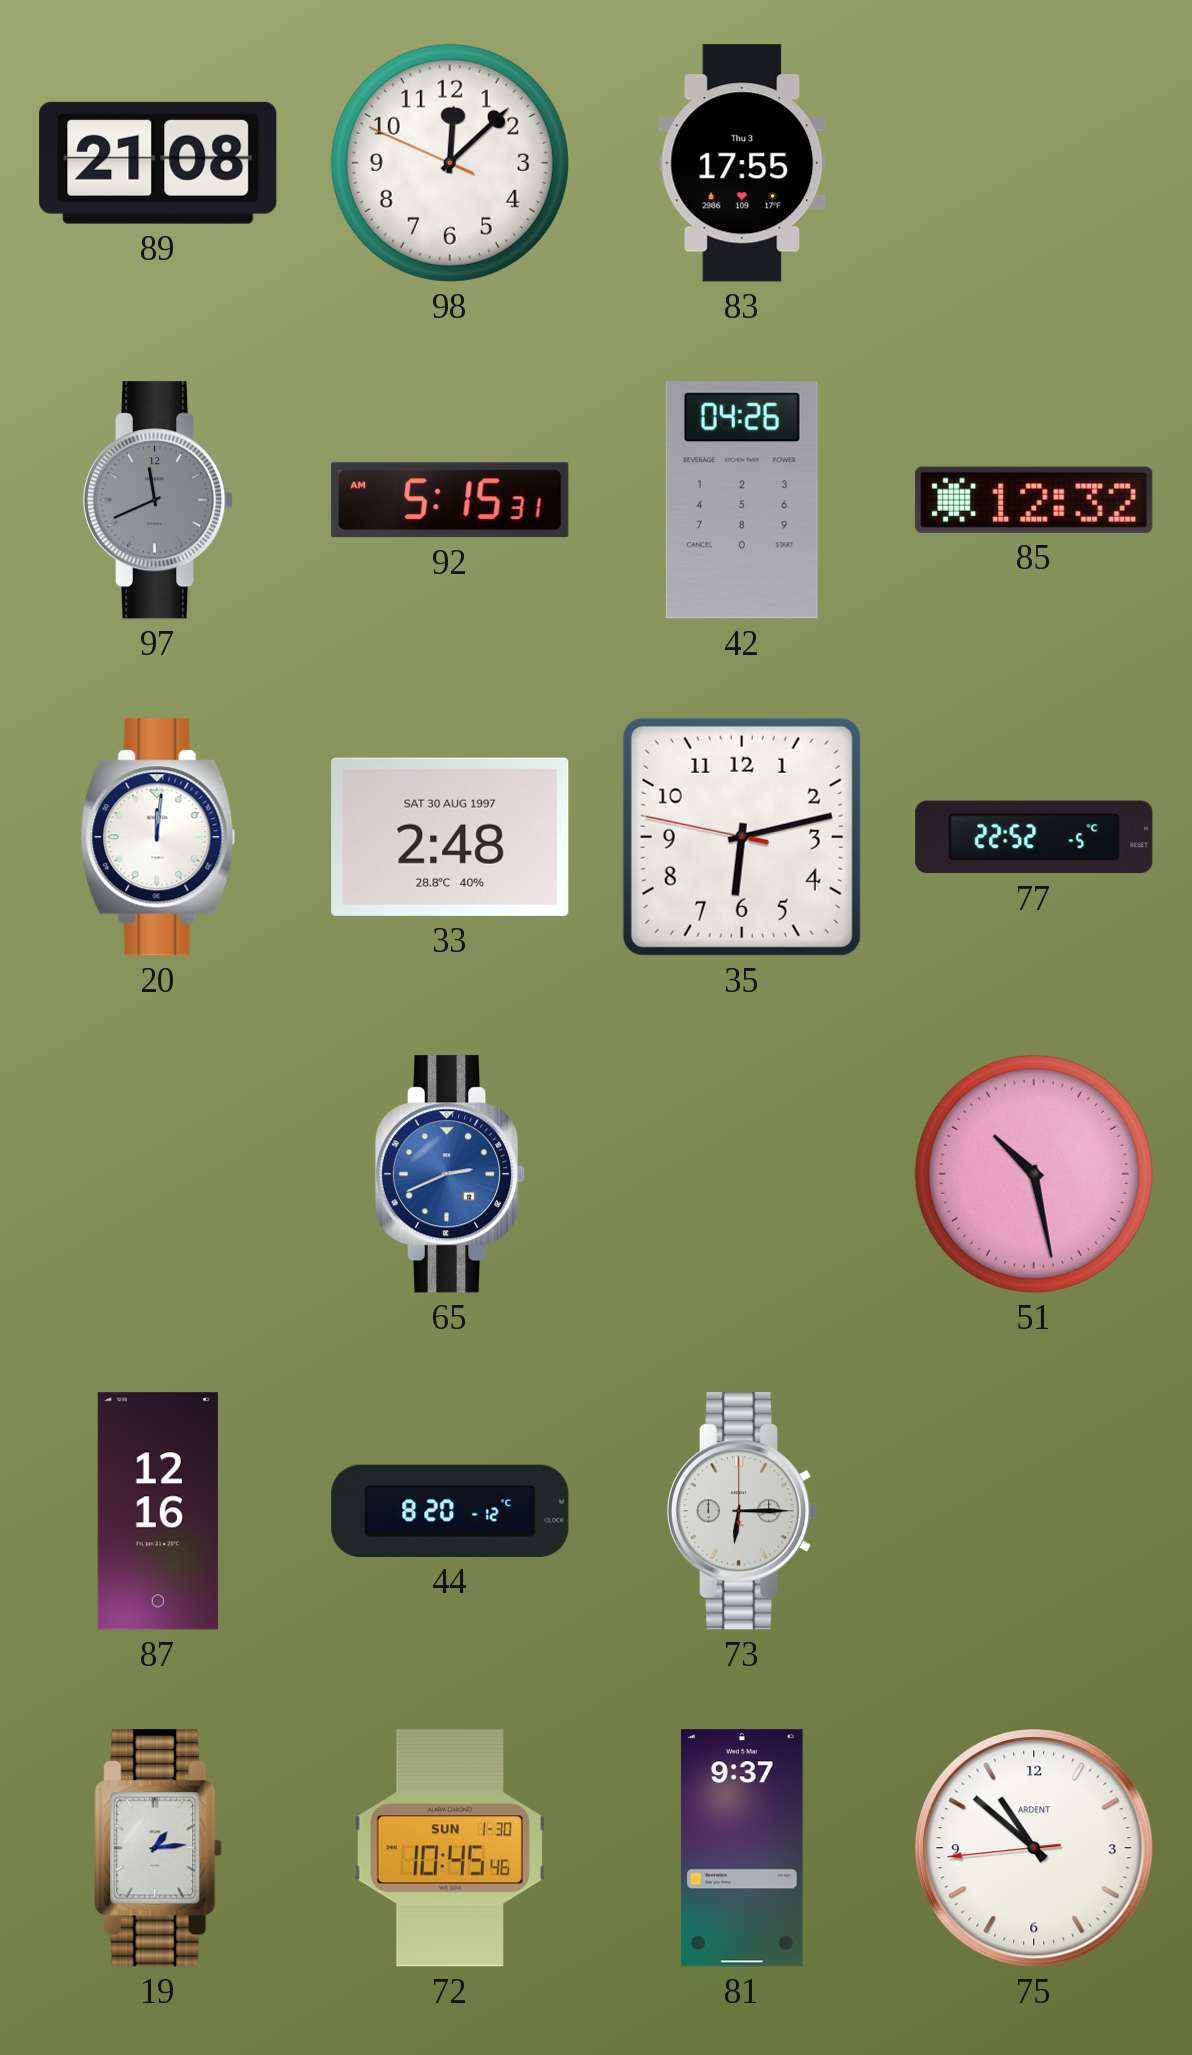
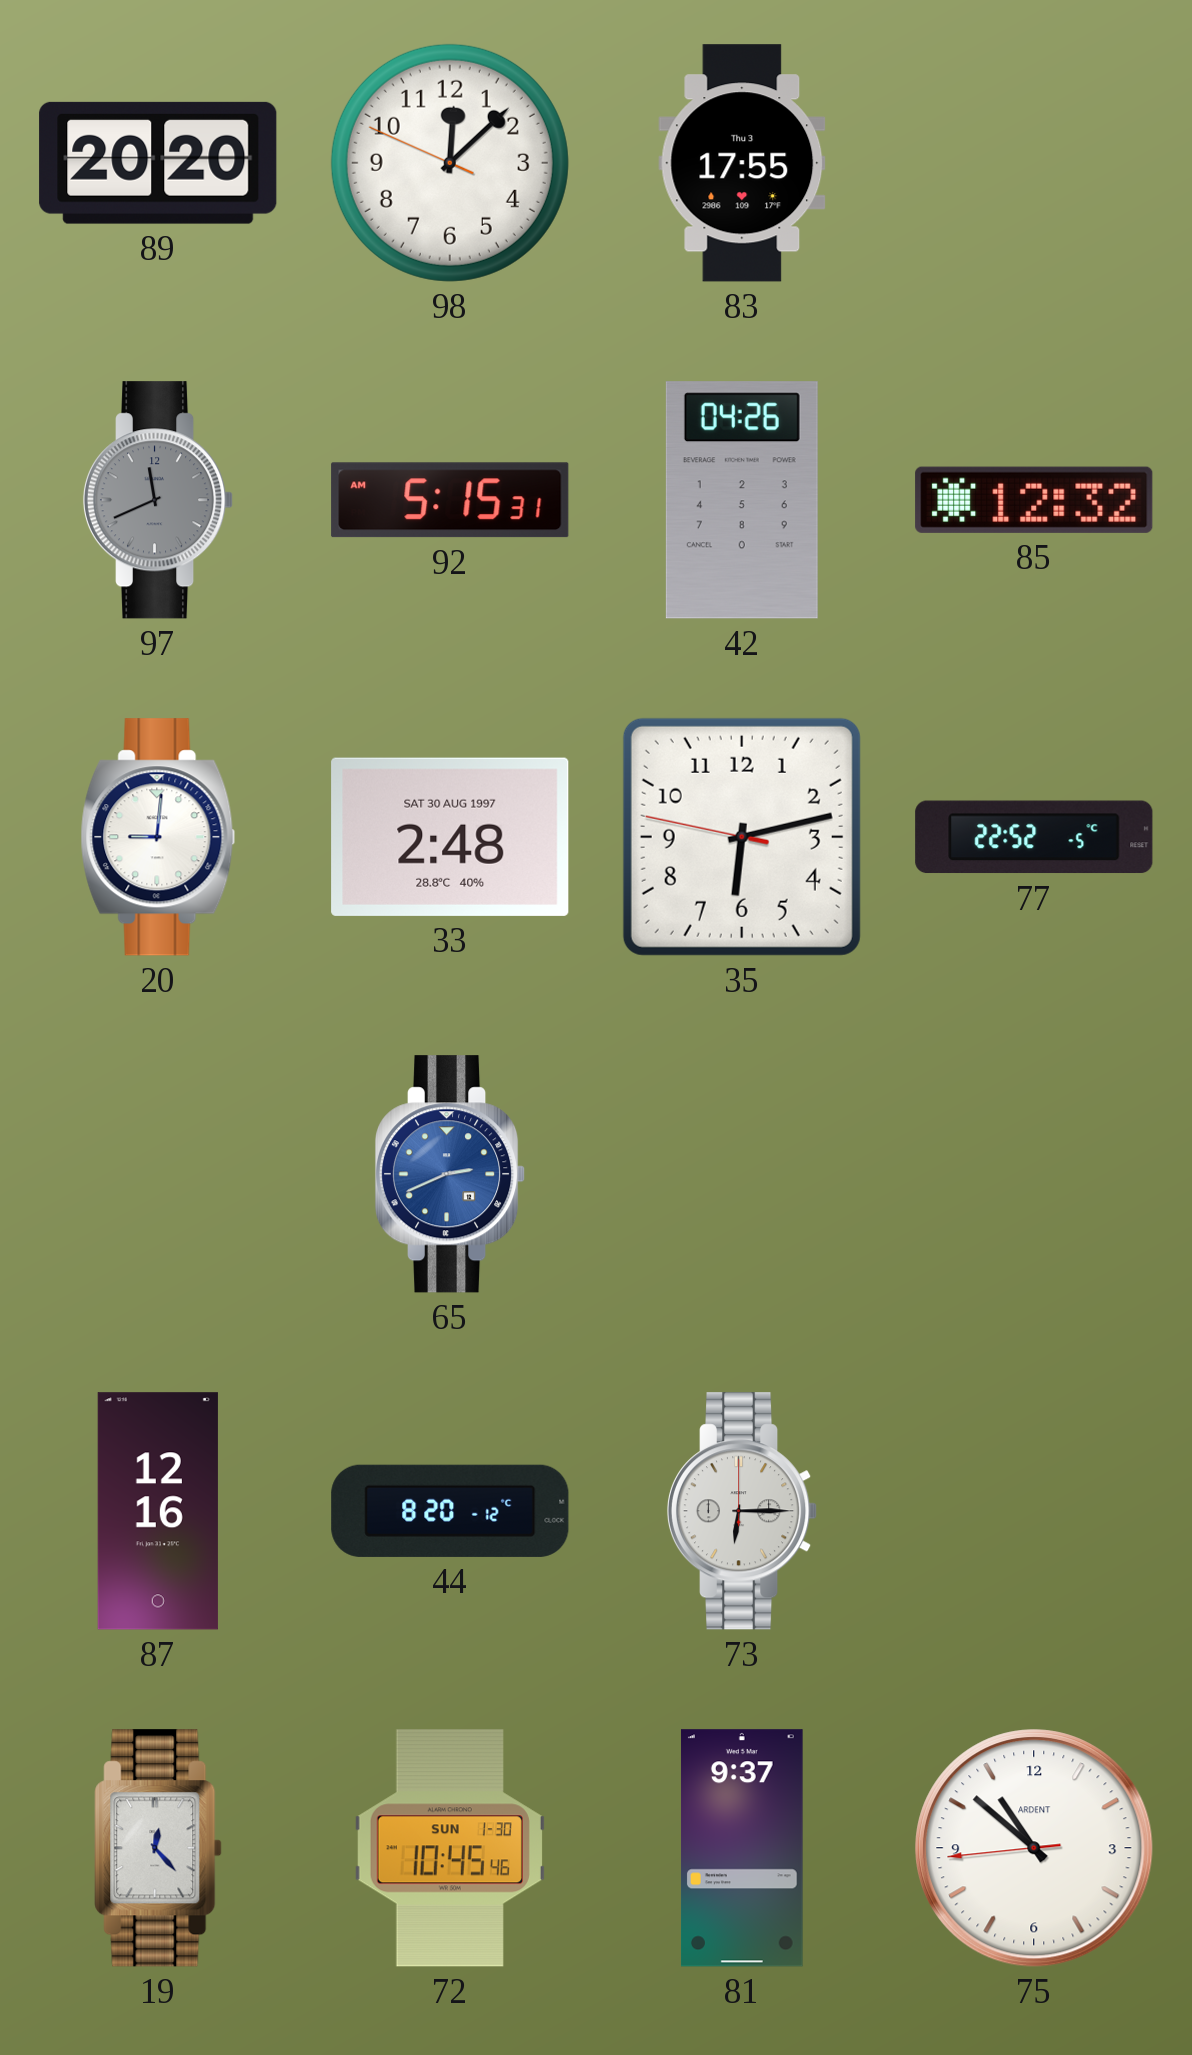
89: 21:08 -> 20:20 (158, 163)
20: 12:01 -> 9:01 (158, 837)
51: 10:28 -> none (1034, 1174)
19: 1:14 -> 12:23 (158, 1848)
